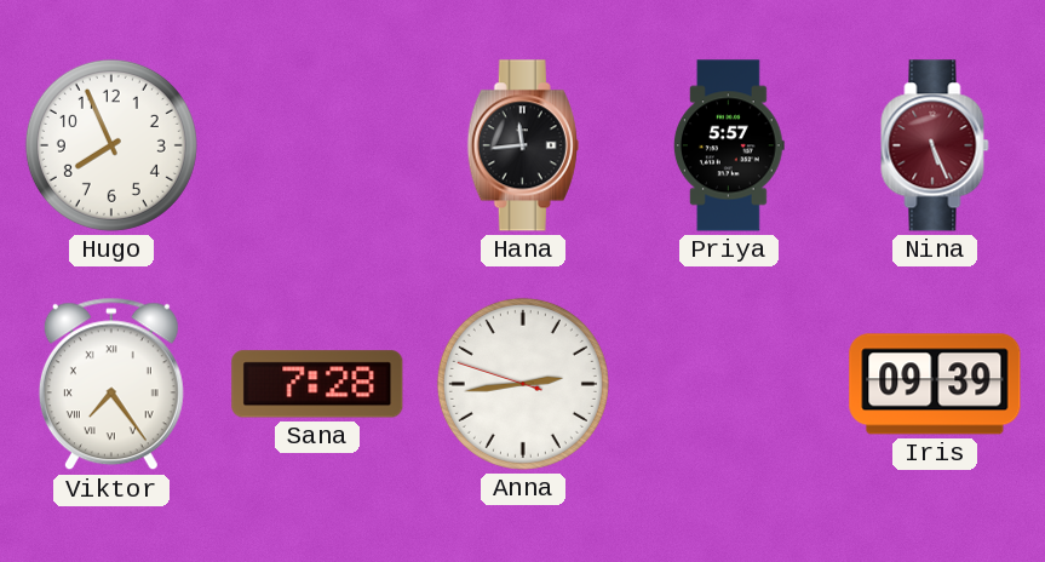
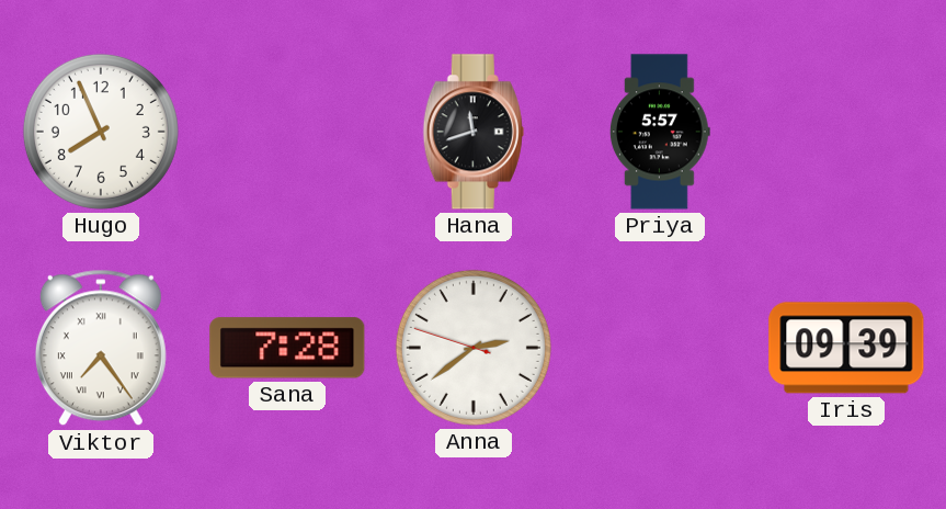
Hana: 11:44 -> 11:42 (474, 132)
Nina: 5:26 -> none (935, 145)
Anna: 2:43 -> 2:38 (474, 348)
